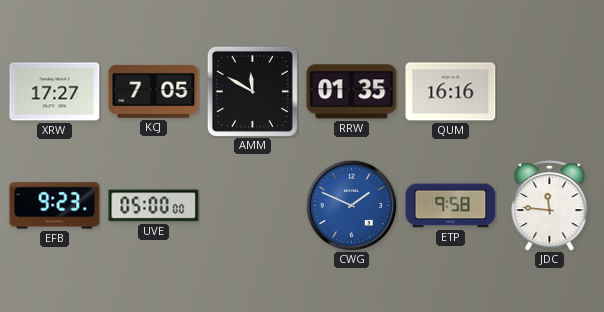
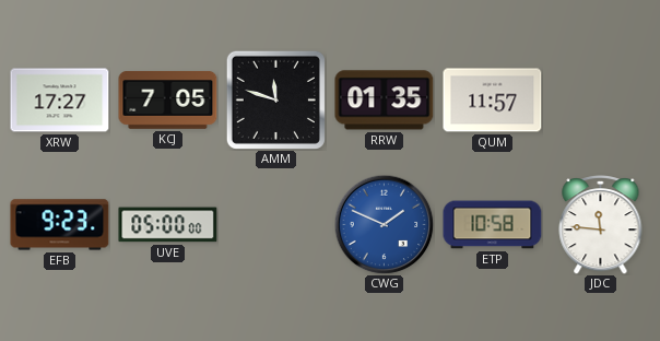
AMM: 11:50 -> 11:48 (275, 99)
QUM: 16:16 -> 11:57 (493, 101)
ETP: 9:58 -> 10:58 (493, 225)
